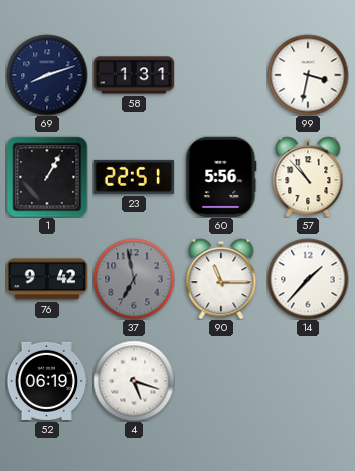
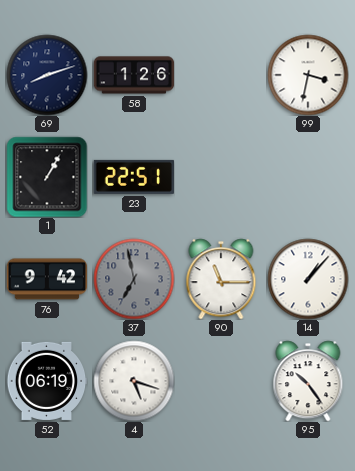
58: 1:31 -> 1:26 (134, 75)
60: 5:56 -> none (221, 177)
57: 10:53 -> none (308, 177)
14: 1:37 -> 1:07 (308, 279)
95: none -> 10:24 (308, 381)
